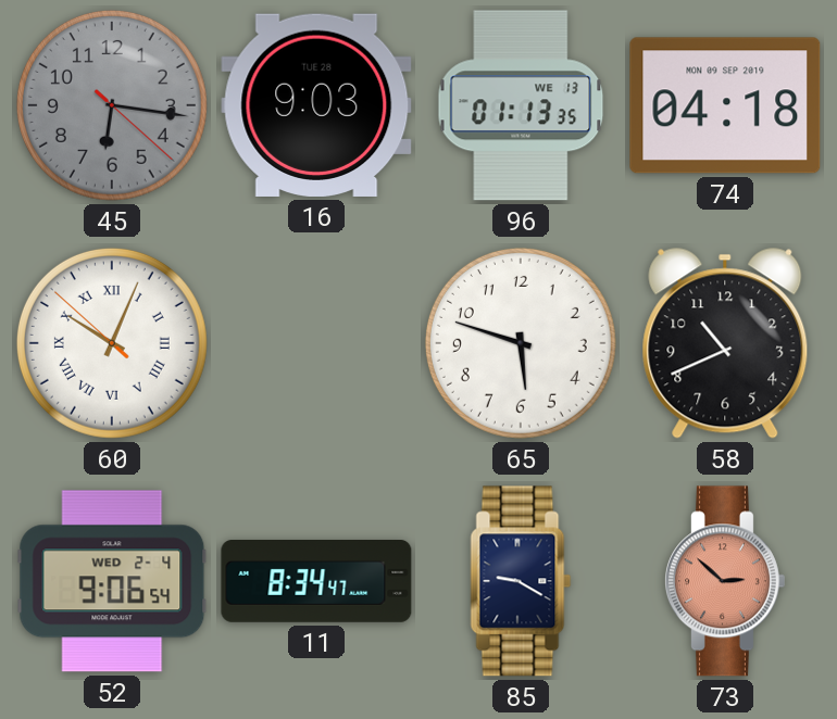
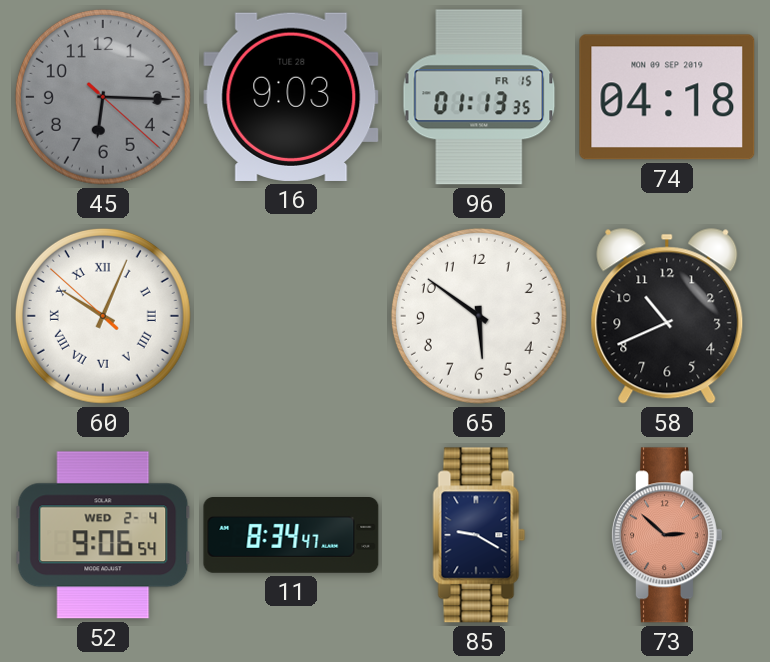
45: 6:16 -> 6:15 (103, 97)
96 date: WE 13 -> FR 15 (479, 97)
65: 5:48 -> 5:51 (479, 316)
